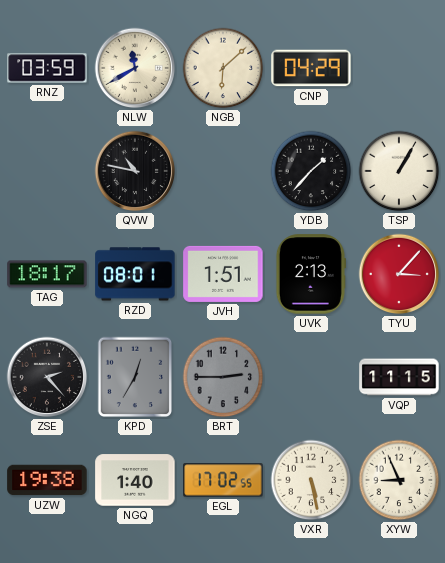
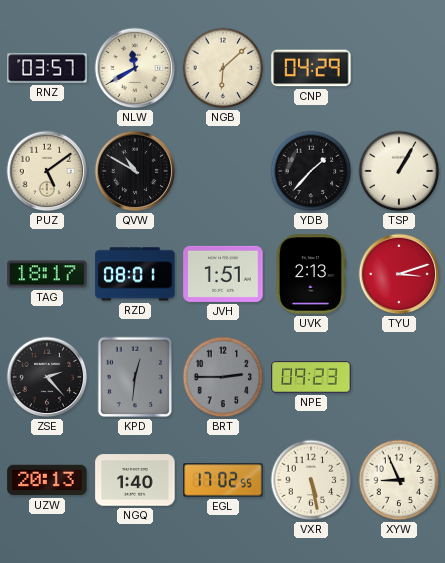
RNZ: 03:59 -> 03:57 (47, 68)
PUZ: none -> 5:09 (47, 171)
QVW: 10:47 -> 10:50 (135, 171)
TYU: 3:07 -> 3:12 (399, 274)
KPD: 12:35 -> 12:31 (135, 377)
NPE: none -> 09:23 (311, 378)
VQP: 11:15 -> none (399, 377)
UZW: 19:38 -> 20:13 (47, 480)
